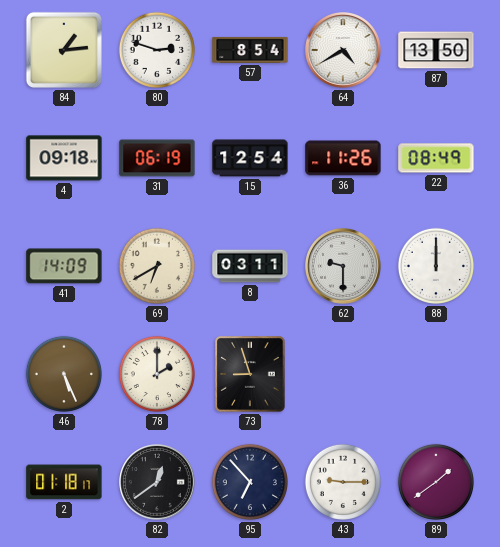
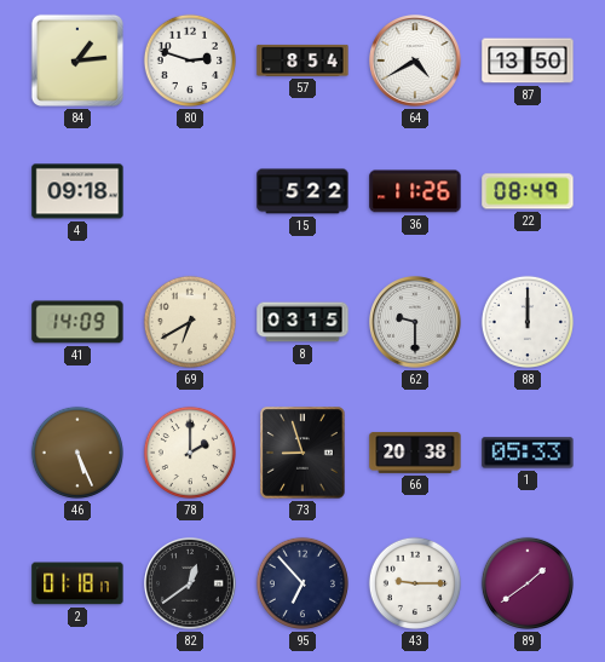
31: 06:19 -> none (157, 158)
15: 12:54 -> 5:22 (302, 191)
8: 03:11 -> 03:15 (302, 322)
66: none -> 20:38 (415, 453)
1: none -> 05:33 (528, 453)
